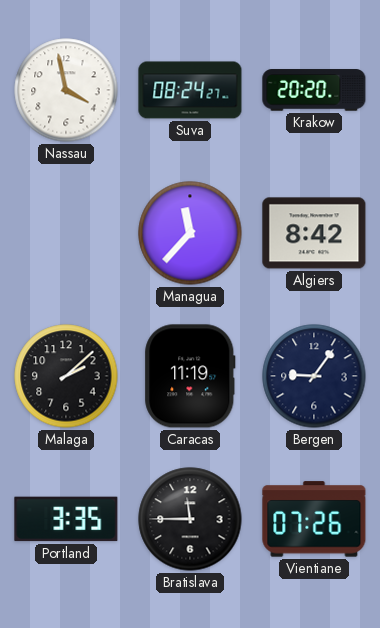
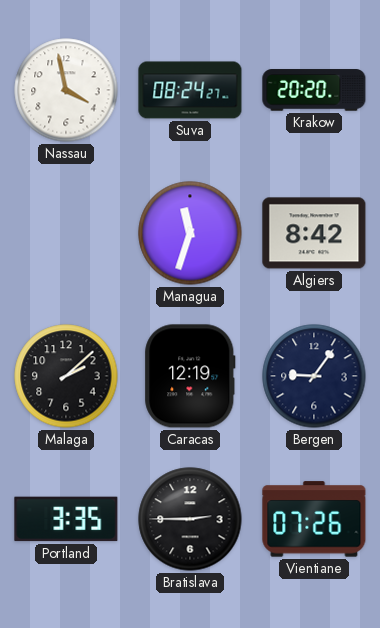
Managua: 11:37 -> 11:33 (190, 233)
Caracas: 11:19 -> 12:19 (190, 376)
Bratislava: 11:45 -> 2:45 (190, 519)
